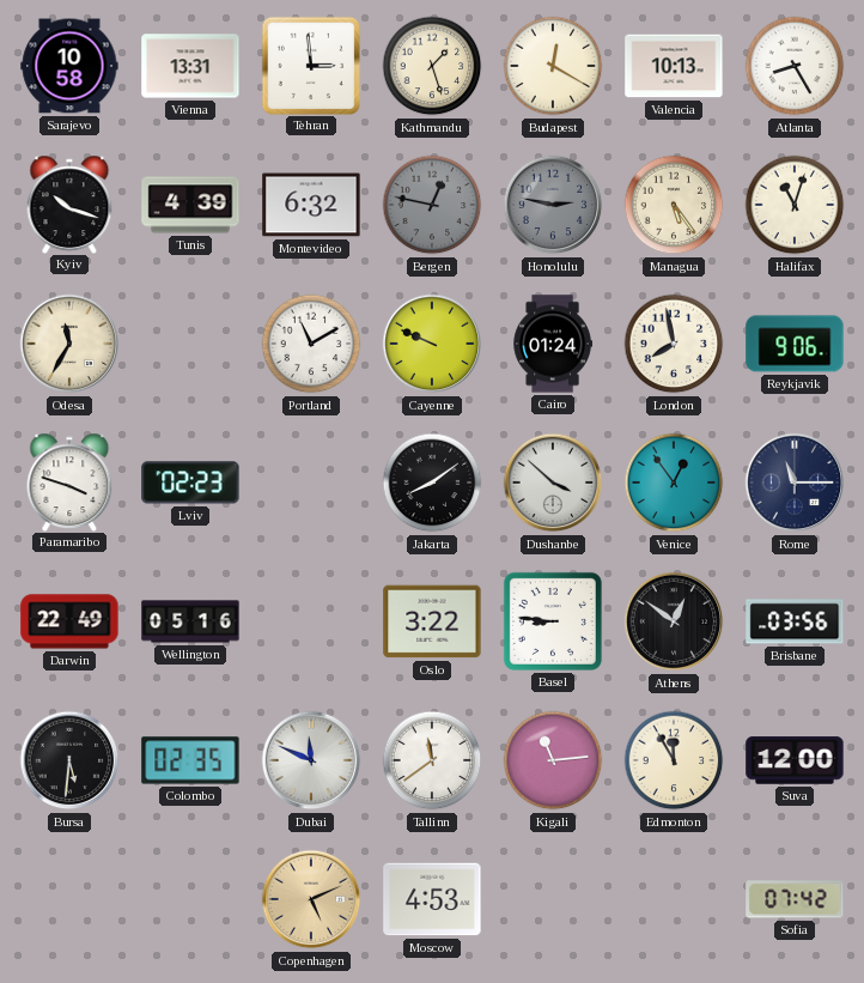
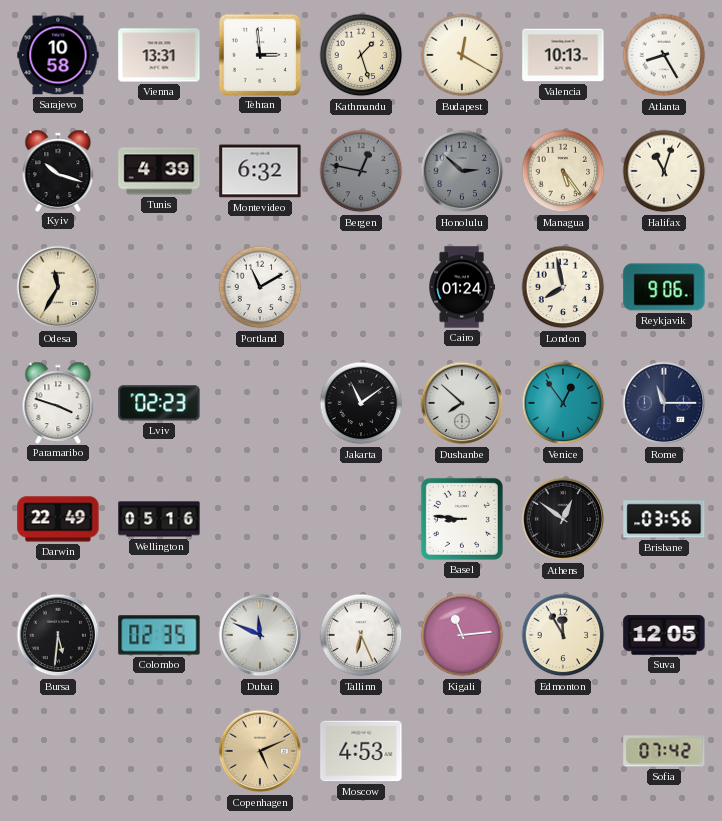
Honolulu: 2:47 -> 2:52 (462, 171)
Cayenne: 9:49 -> none (432, 344)
Jakarta: 8:09 -> 11:09 (361, 403)
Dushanbe: 3:52 -> 7:52 (462, 403)
Oslo: 3:22 -> none (432, 621)
Tallinn: 11:39 -> 6:26 (361, 635)
Suva: 12:00 -> 12:05 (664, 635)
